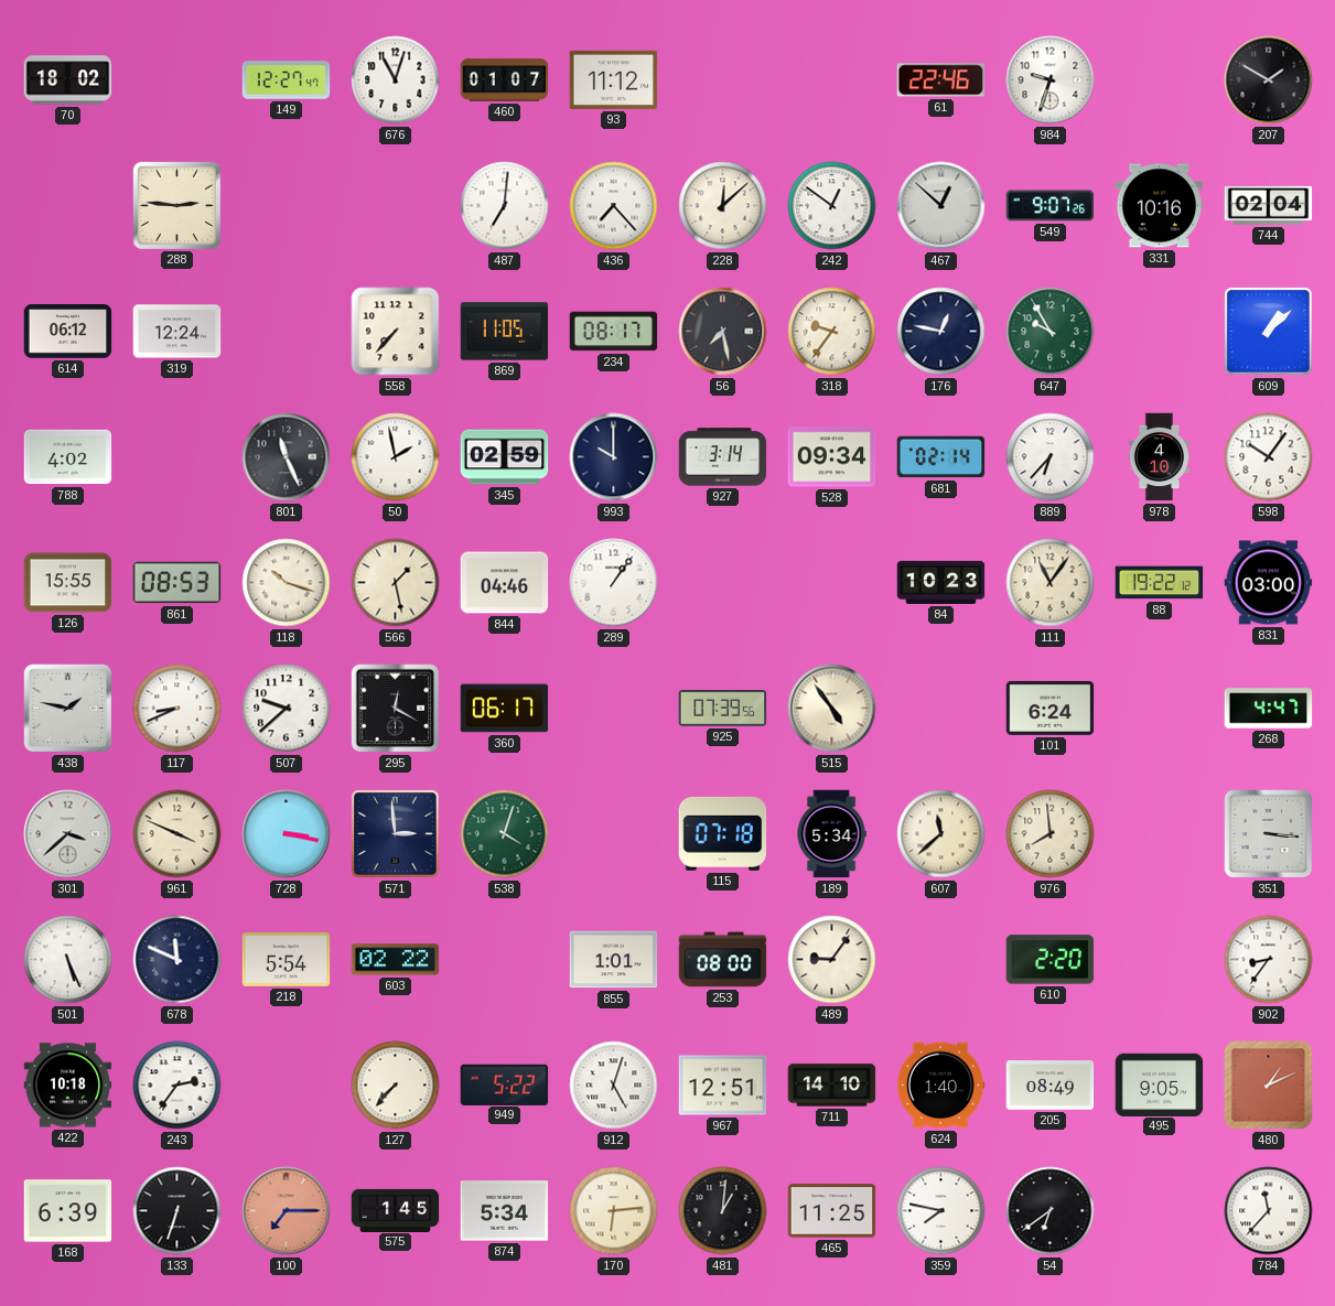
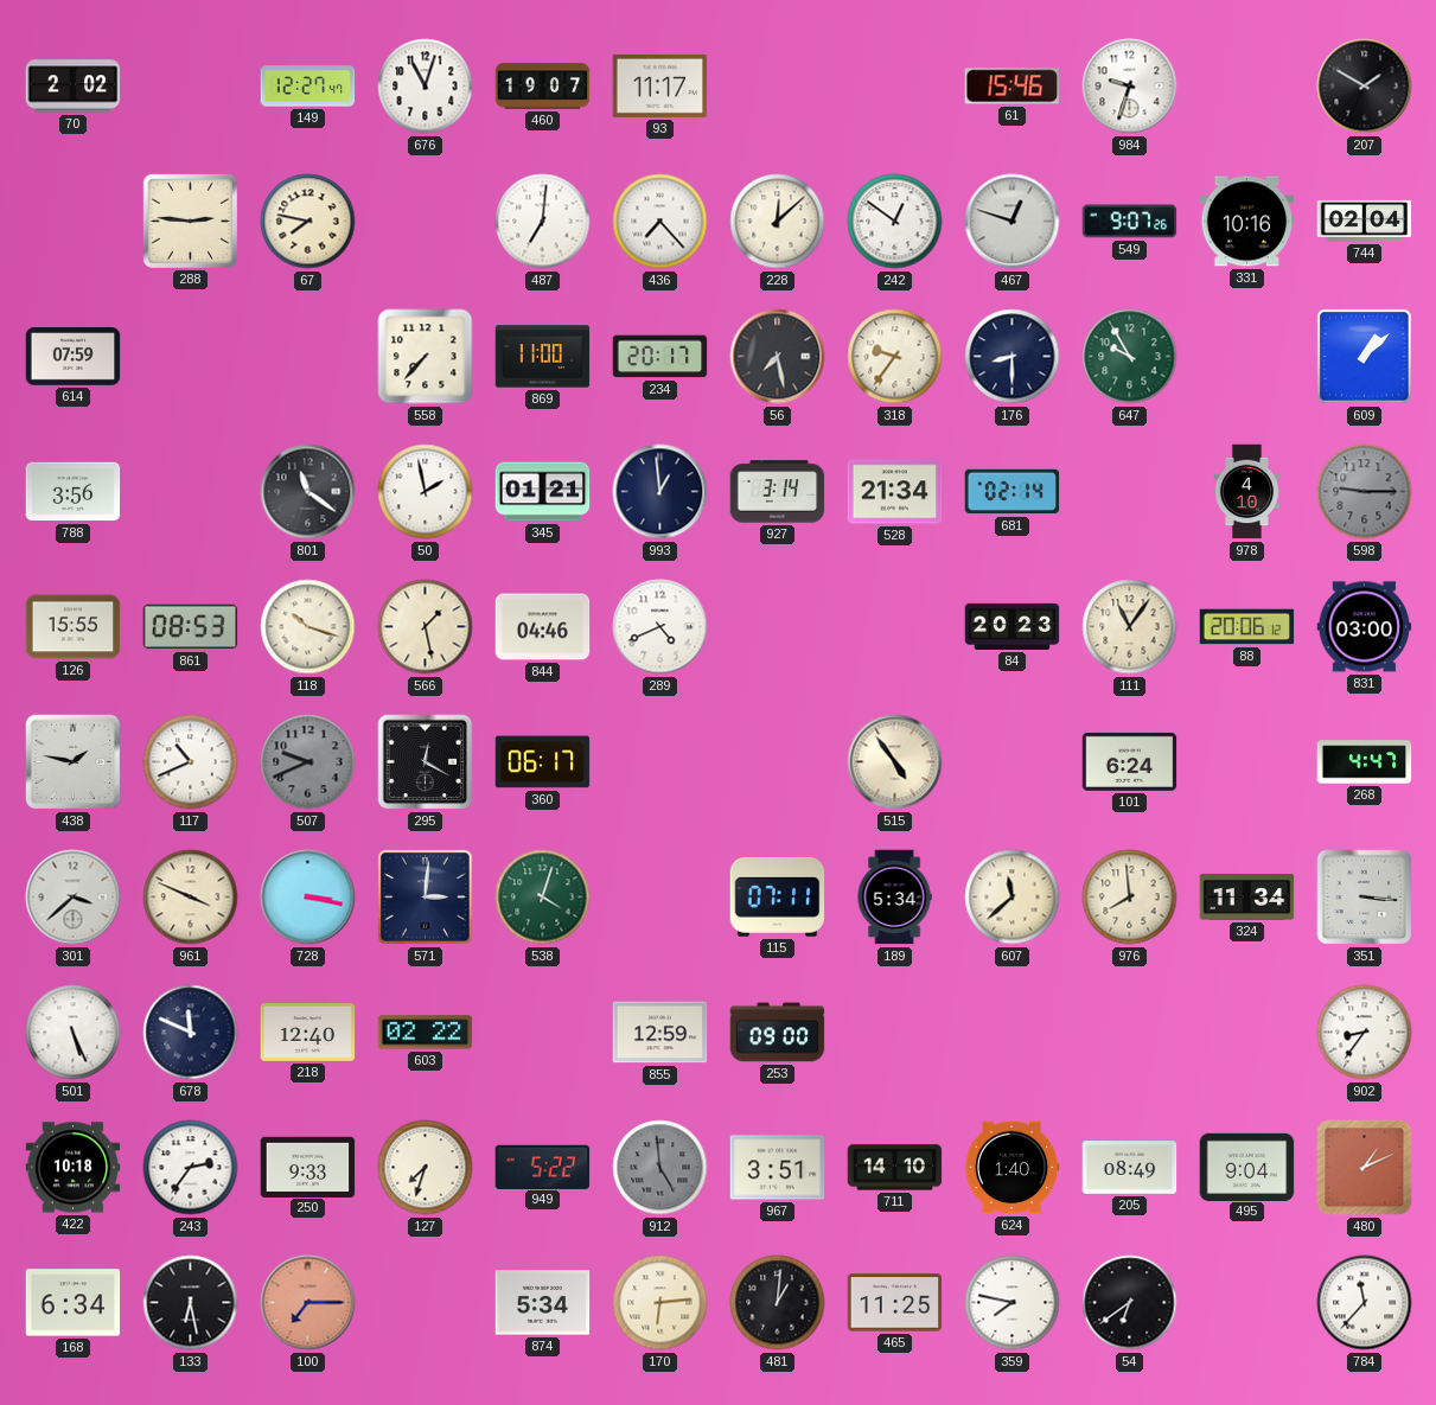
70: 18:02 -> 2:02 (74, 87)
460: 01:07 -> 19:07 (543, 87)
93: 11:12 -> 11:17 (660, 85)
61: 22:46 -> 15:46 (1013, 87)
67: none -> 7:47 (308, 222)
467: 12:52 -> 12:48 (1013, 222)
614: 06:12 -> 07:59 (74, 357)
319: 12:24 -> none (177, 332)
869: 11:05 -> 11:00 (543, 357)
234: 08:17 -> 20:17 (660, 357)
176: 12:47 -> 8:30 (1013, 357)
788: 4:02 -> 3:56 (74, 492)
801: 11:26 -> 11:21 (308, 492)
345: 02:59 -> 01:21 (543, 492)
993: 10:00 -> 12:59 (660, 492)
528: 09:34 -> 21:34 (895, 492)
889: 6:37 -> none (1051, 457)
598: 10:06 -> 9:15 (1365, 492)
598 dial: white -> grey (1365, 492)
289: 1:06 -> 4:41 (660, 627)
84: 10:23 -> 20:23 (1013, 626)
88: 19:22 -> 20:06 (1247, 627)
117: 8:41 -> 10:41 (191, 762)
507: 9:38 -> 9:41 (308, 762)
507 dial: white -> grey (308, 762)
925: 07:39 -> none (723, 709)
571: 2:59 -> 3:01 (426, 898)
115: 07:18 -> 07:11 (778, 896)
324: none -> 11:34 (1247, 896)
218: 5:54 -> 12:40 (308, 1033)
855: 1:01 -> 12:59 (660, 1033)
253: 08:00 -> 09:00 (778, 1033)
489: 9:06 -> none (832, 960)
610: 2:20 -> none (1051, 960)
250: none -> 9:33 (308, 1167)
127: 7:37 -> 7:33 (426, 1168)
912: 5:03 -> 4:59 (660, 1168)
912 dial: white -> grey (660, 1168)
967: 12:51 -> 3:51 (778, 1168)
495: 9:05 -> 9:04 (1247, 1167)
168: 6:39 -> 6:34 (74, 1303)
133: 6:33 -> 6:28 (191, 1303)
575: 1:45 -> none (396, 1210)
